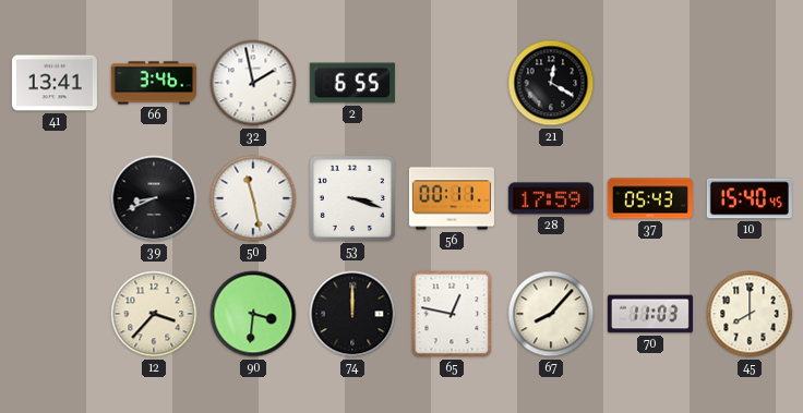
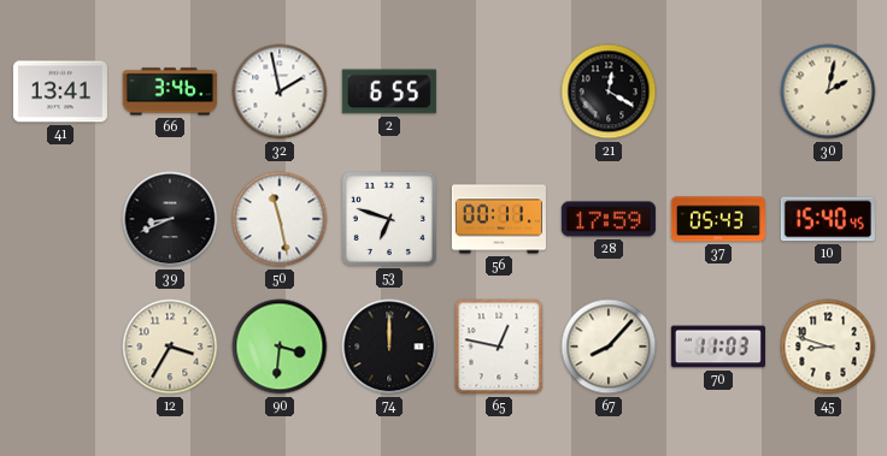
30: none -> 2:02 (828, 91)
53: 3:18 -> 6:48 (389, 219)
12: 3:37 -> 3:35 (170, 347)
45: 8:00 -> 8:48 (828, 347)
